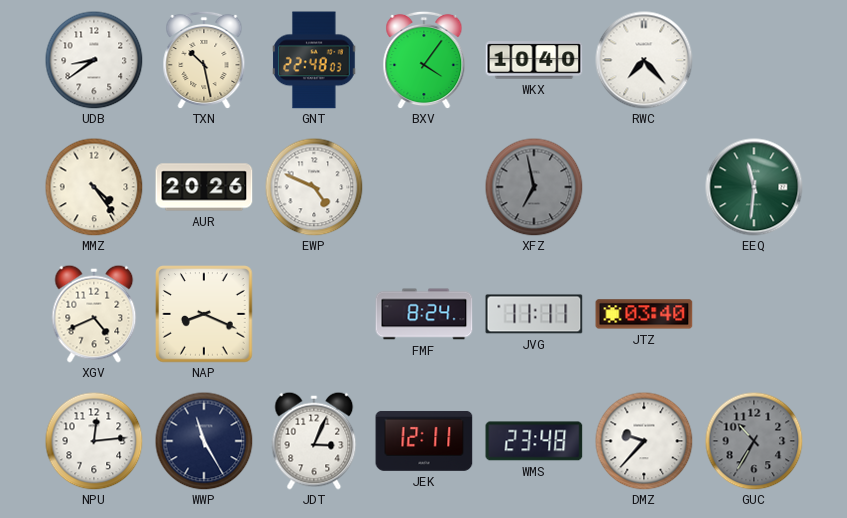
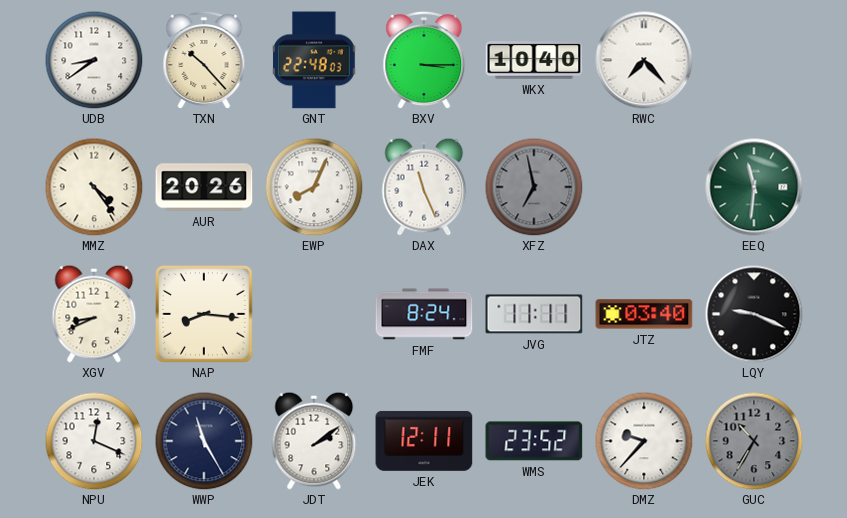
TXN: 10:28 -> 10:23 (204, 60)
BXV: 4:06 -> 3:15 (424, 60)
EWP: 4:49 -> 8:04 (314, 187)
DAX: none -> 11:26 (424, 187)
XGV: 4:41 -> 8:41 (94, 314)
NAP: 8:19 -> 8:16 (204, 314)
LQY: none -> 9:19 (754, 314)
NPU: 12:14 -> 12:19 (94, 441)
JDT: 3:04 -> 2:09 (314, 441)
WMS: 23:48 -> 23:52 (534, 441)
